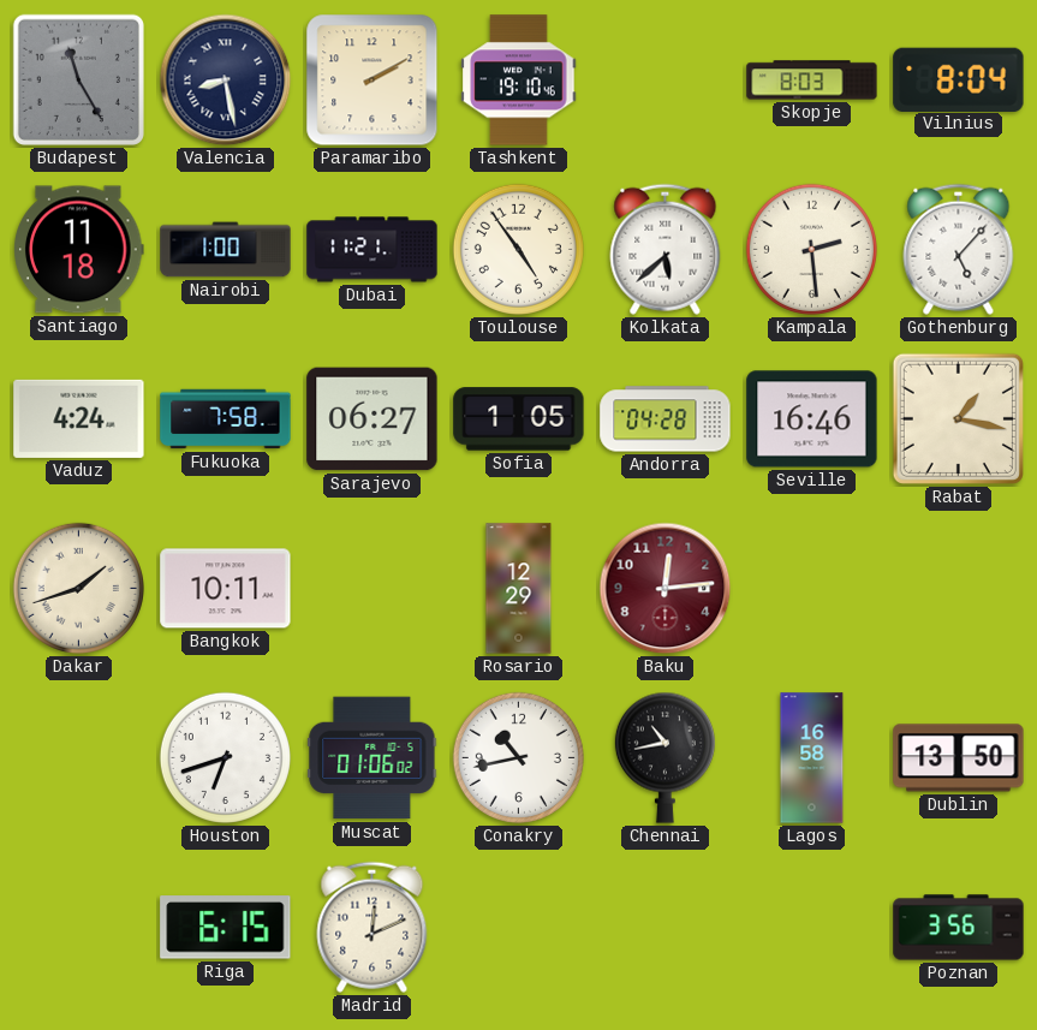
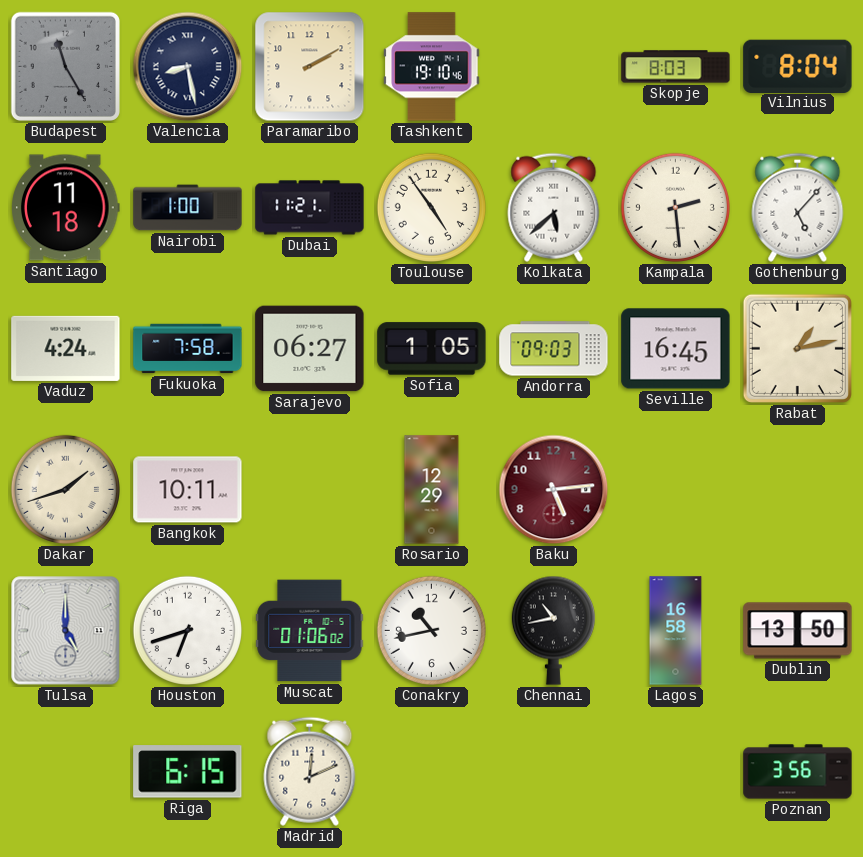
Andorra: 04:28 -> 09:03 (554, 349)
Seville: 16:46 -> 16:45 (676, 349)
Rabat: 1:17 -> 1:13 (797, 348)
Baku: 12:14 -> 5:14 (554, 490)
Tulsa: none -> 5:00 (66, 631)
